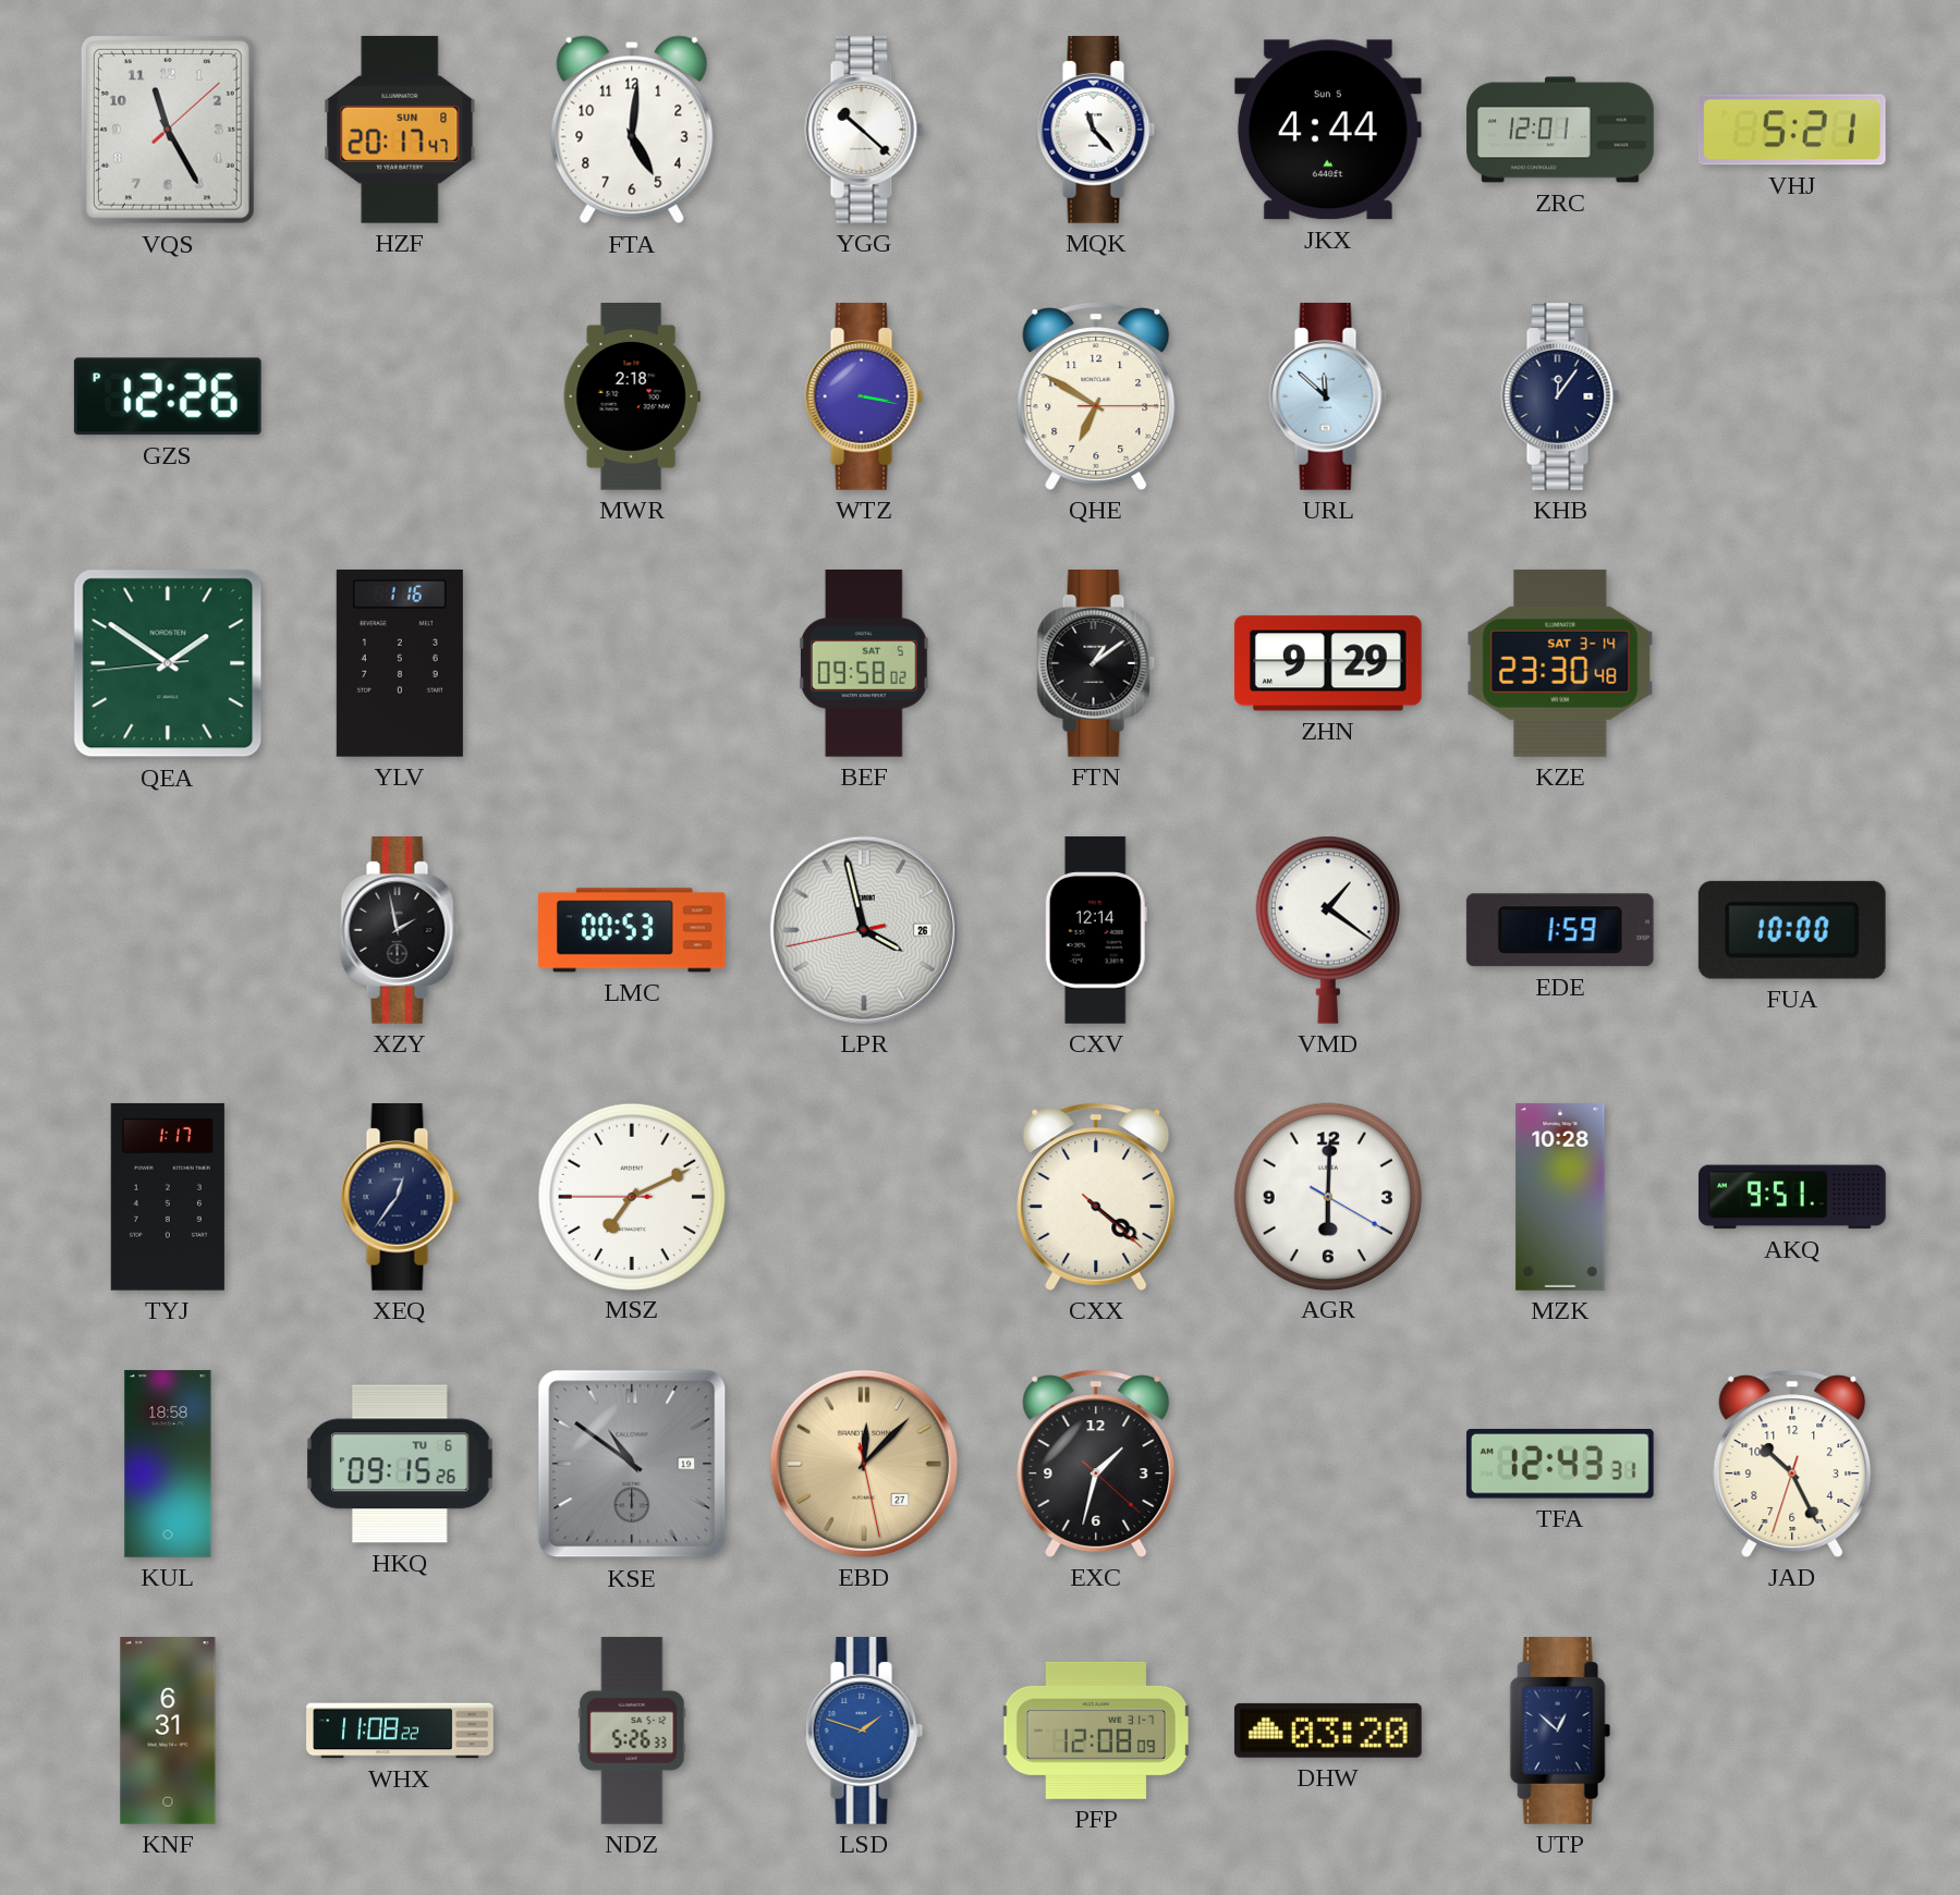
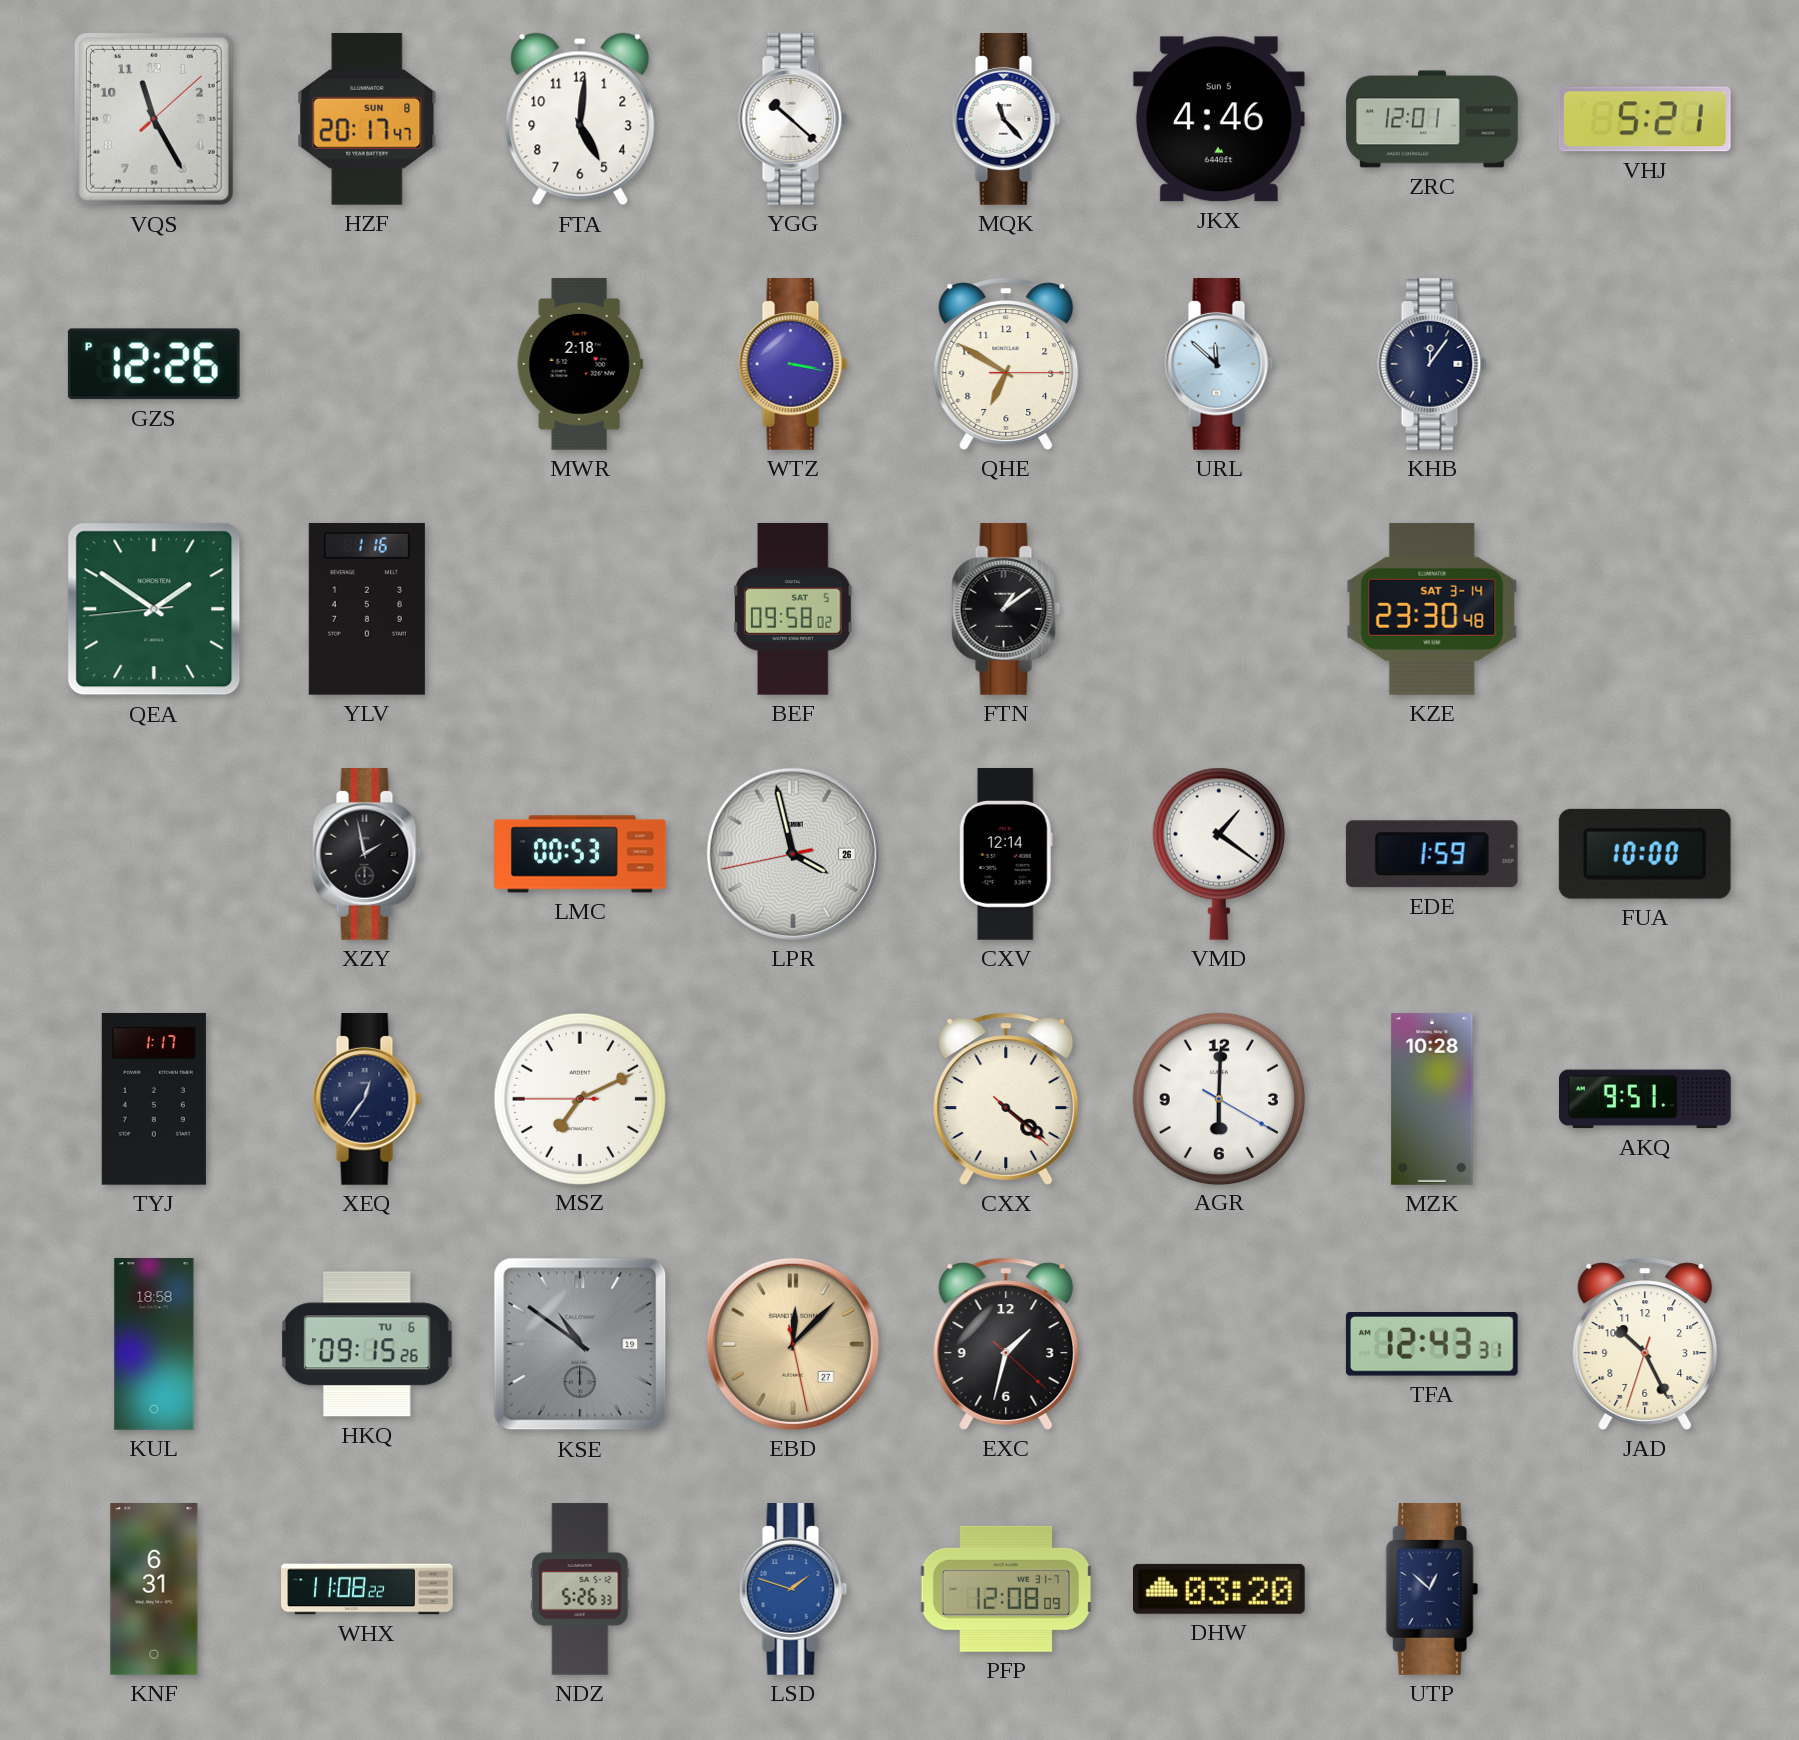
JKX: 4:44 -> 4:46 (1219, 119)
ZHN: 9:29 -> none (1328, 663)
